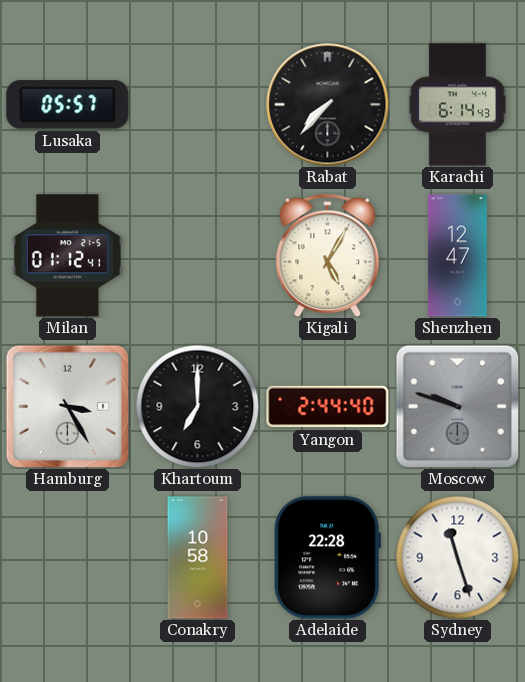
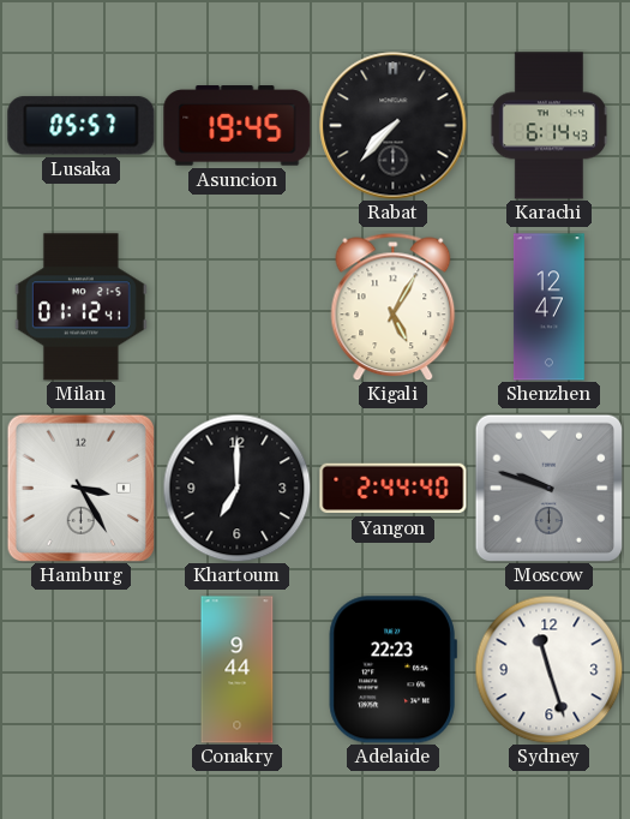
Asuncion: none -> 19:45 (238, 126)
Conakry: 10:58 -> 9:44 (238, 670)
Adelaide: 22:28 -> 22:23 (392, 670)
